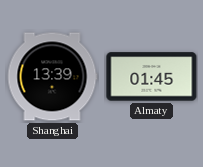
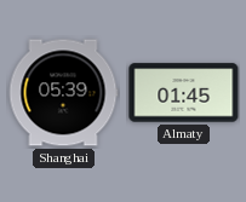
Shanghai: 13:39 -> 05:39 (63, 93)
